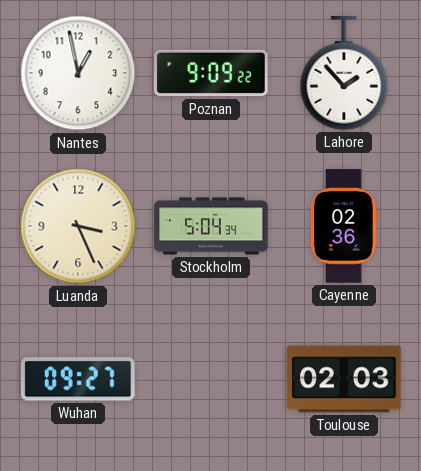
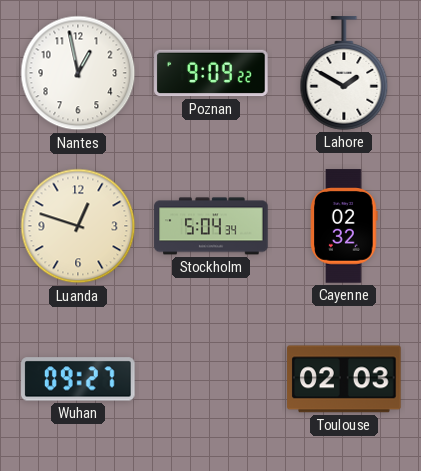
Lahore: 1:53 -> 1:50 (344, 73)
Luanda: 3:26 -> 12:48 (78, 226)
Cayenne: 02:36 -> 02:32 (344, 226)
